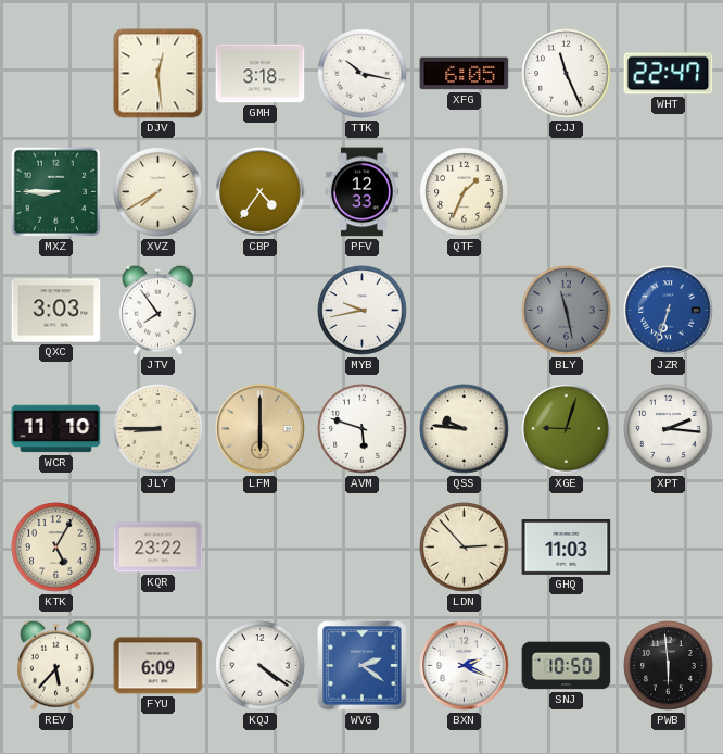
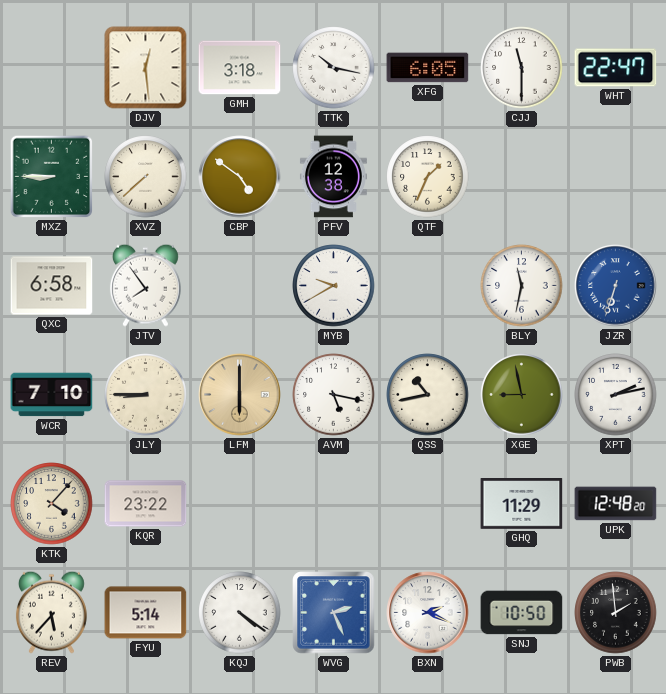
CJJ: 11:26 -> 11:30 (522, 68)
XVZ: 7:40 -> 7:38 (146, 177)
CBP: 4:36 -> 4:51 (240, 177)
PFV: 12:33 -> 12:38 (333, 177)
QXC: 3:03 -> 6:58 (52, 286)
MYB: 9:43 -> 9:40 (334, 286)
BLY: 11:28 -> 11:32 (522, 286)
BLY dial: grey -> white (522, 286)
WCR: 11:10 -> 7:10 (52, 395)
AVM: 5:48 -> 5:17 (334, 395)
QSS: 9:46 -> 10:43 (428, 395)
XGE: 9:03 -> 8:58 (522, 395)
XPT: 2:16 -> 2:13 (616, 395)
KTK: 5:05 -> 4:07 (52, 504)
LDN: 2:53 -> none (465, 548)
GHQ: 11:03 -> 11:29 (522, 504)
UPK: none -> 12:48 (616, 504)
FYU: 6:09 -> 5:14 (146, 613)
WVG: 2:21 -> 2:26 (334, 613)
PWB: 5:59 -> 1:59 (616, 613)
